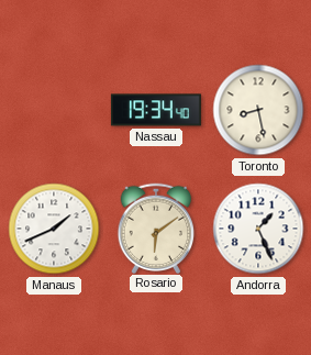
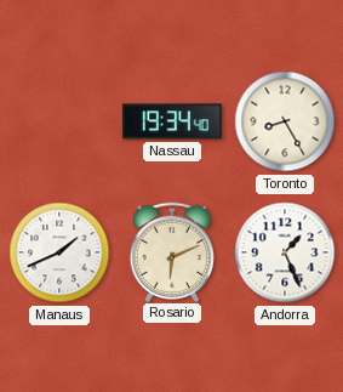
Toronto: 8:28 -> 8:25 (285, 121)
Rosario: 6:09 -> 6:11 (172, 251)
